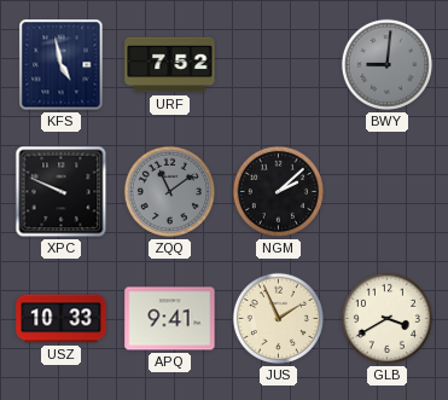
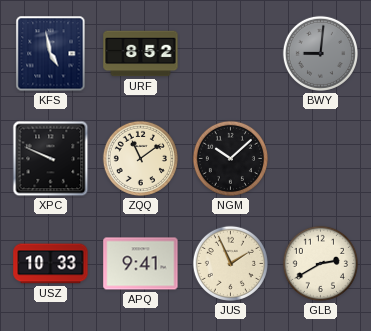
URF: 7:52 -> 8:52 (141, 54)
ZQQ dial: grey -> cream (140, 158)
NGM: 2:08 -> 10:08 (230, 158)
GLB: 3:40 -> 2:40 (320, 263)
